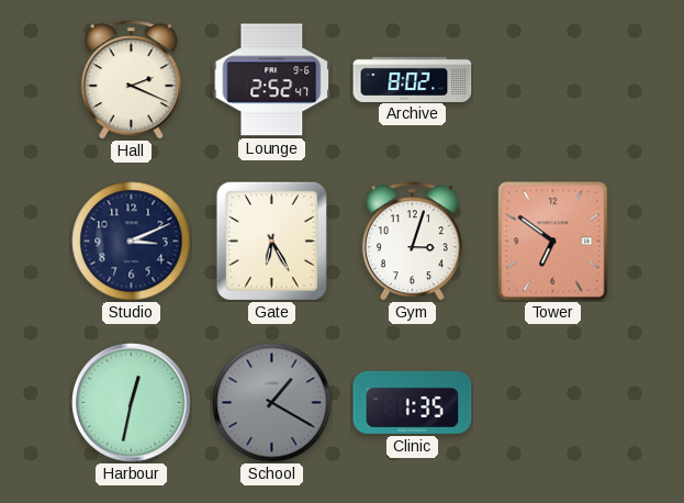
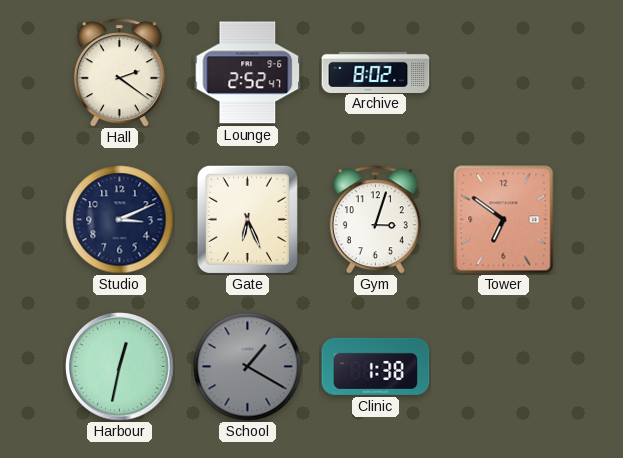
Hall: 2:19 -> 2:21 (119, 73)
Gate: 6:25 -> 6:26 (247, 219)
Clinic: 1:35 -> 1:38 (376, 366)
